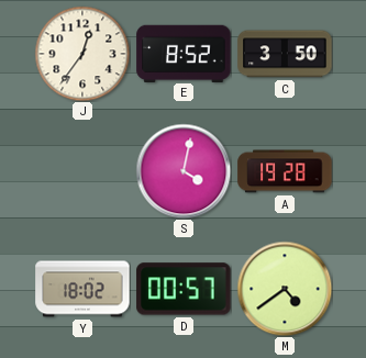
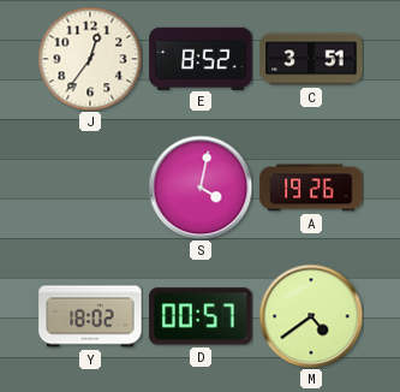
C: 3:50 -> 3:51 (311, 59)
A: 19:28 -> 19:26 (311, 188)
